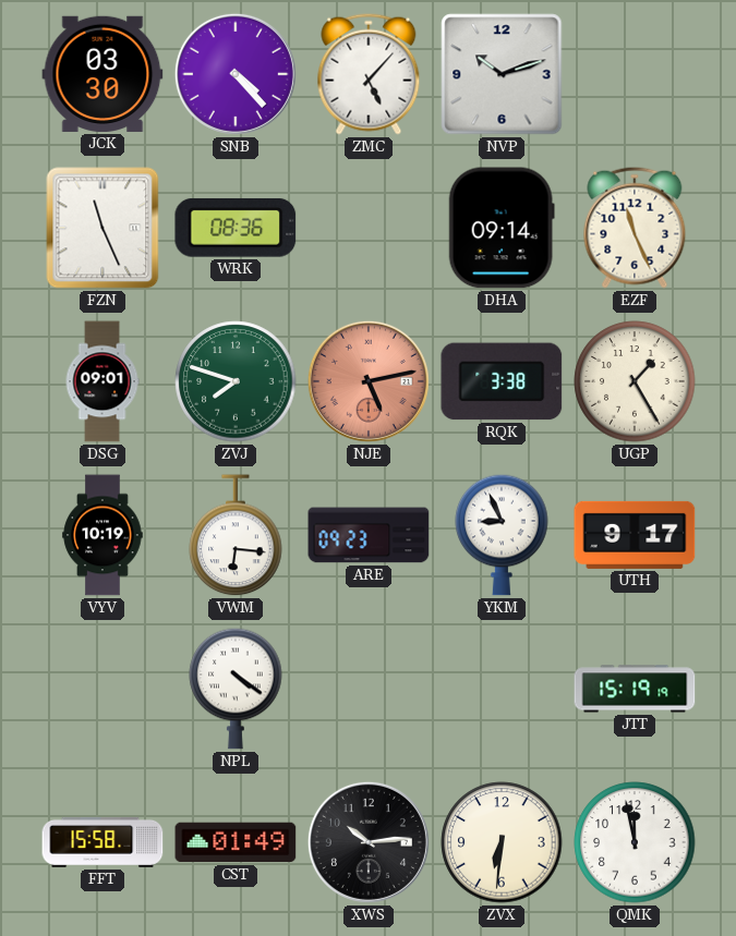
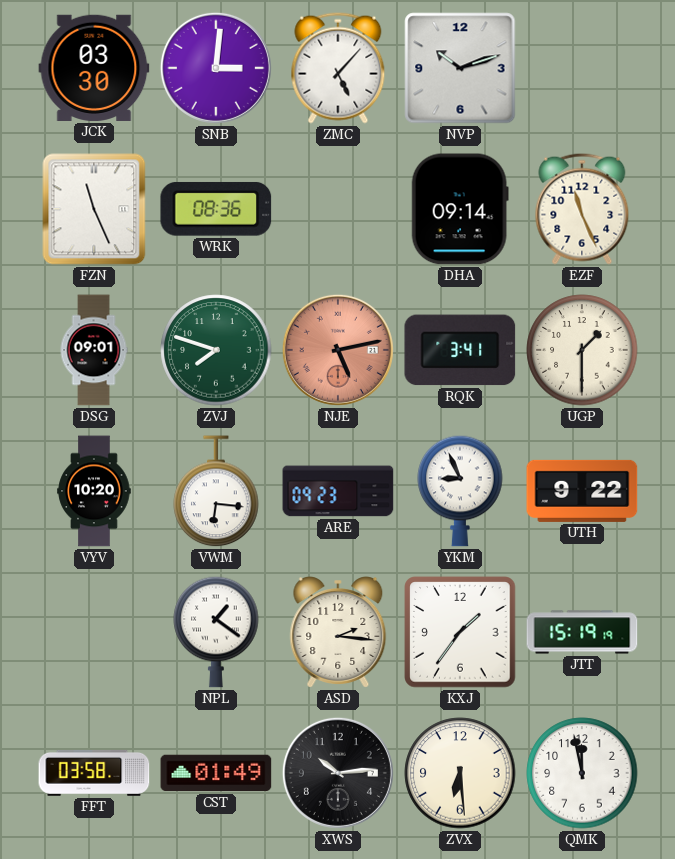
SNB: 4:23 -> 3:01 (216, 68)
RQK: 3:38 -> 3:41 (460, 350)
UGP: 1:25 -> 1:30 (582, 350)
VYV: 10:19 -> 10:20 (94, 491)
UTH: 9:17 -> 9:22 (582, 491)
NPL: 4:21 -> 1:21 (216, 632)
ASD: none -> 2:16 (338, 632)
KXJ: none -> 1:36 (460, 632)
FFT: 15:58 -> 03:58 (94, 773)
ZVX: 6:31 -> 6:29 (460, 773)
